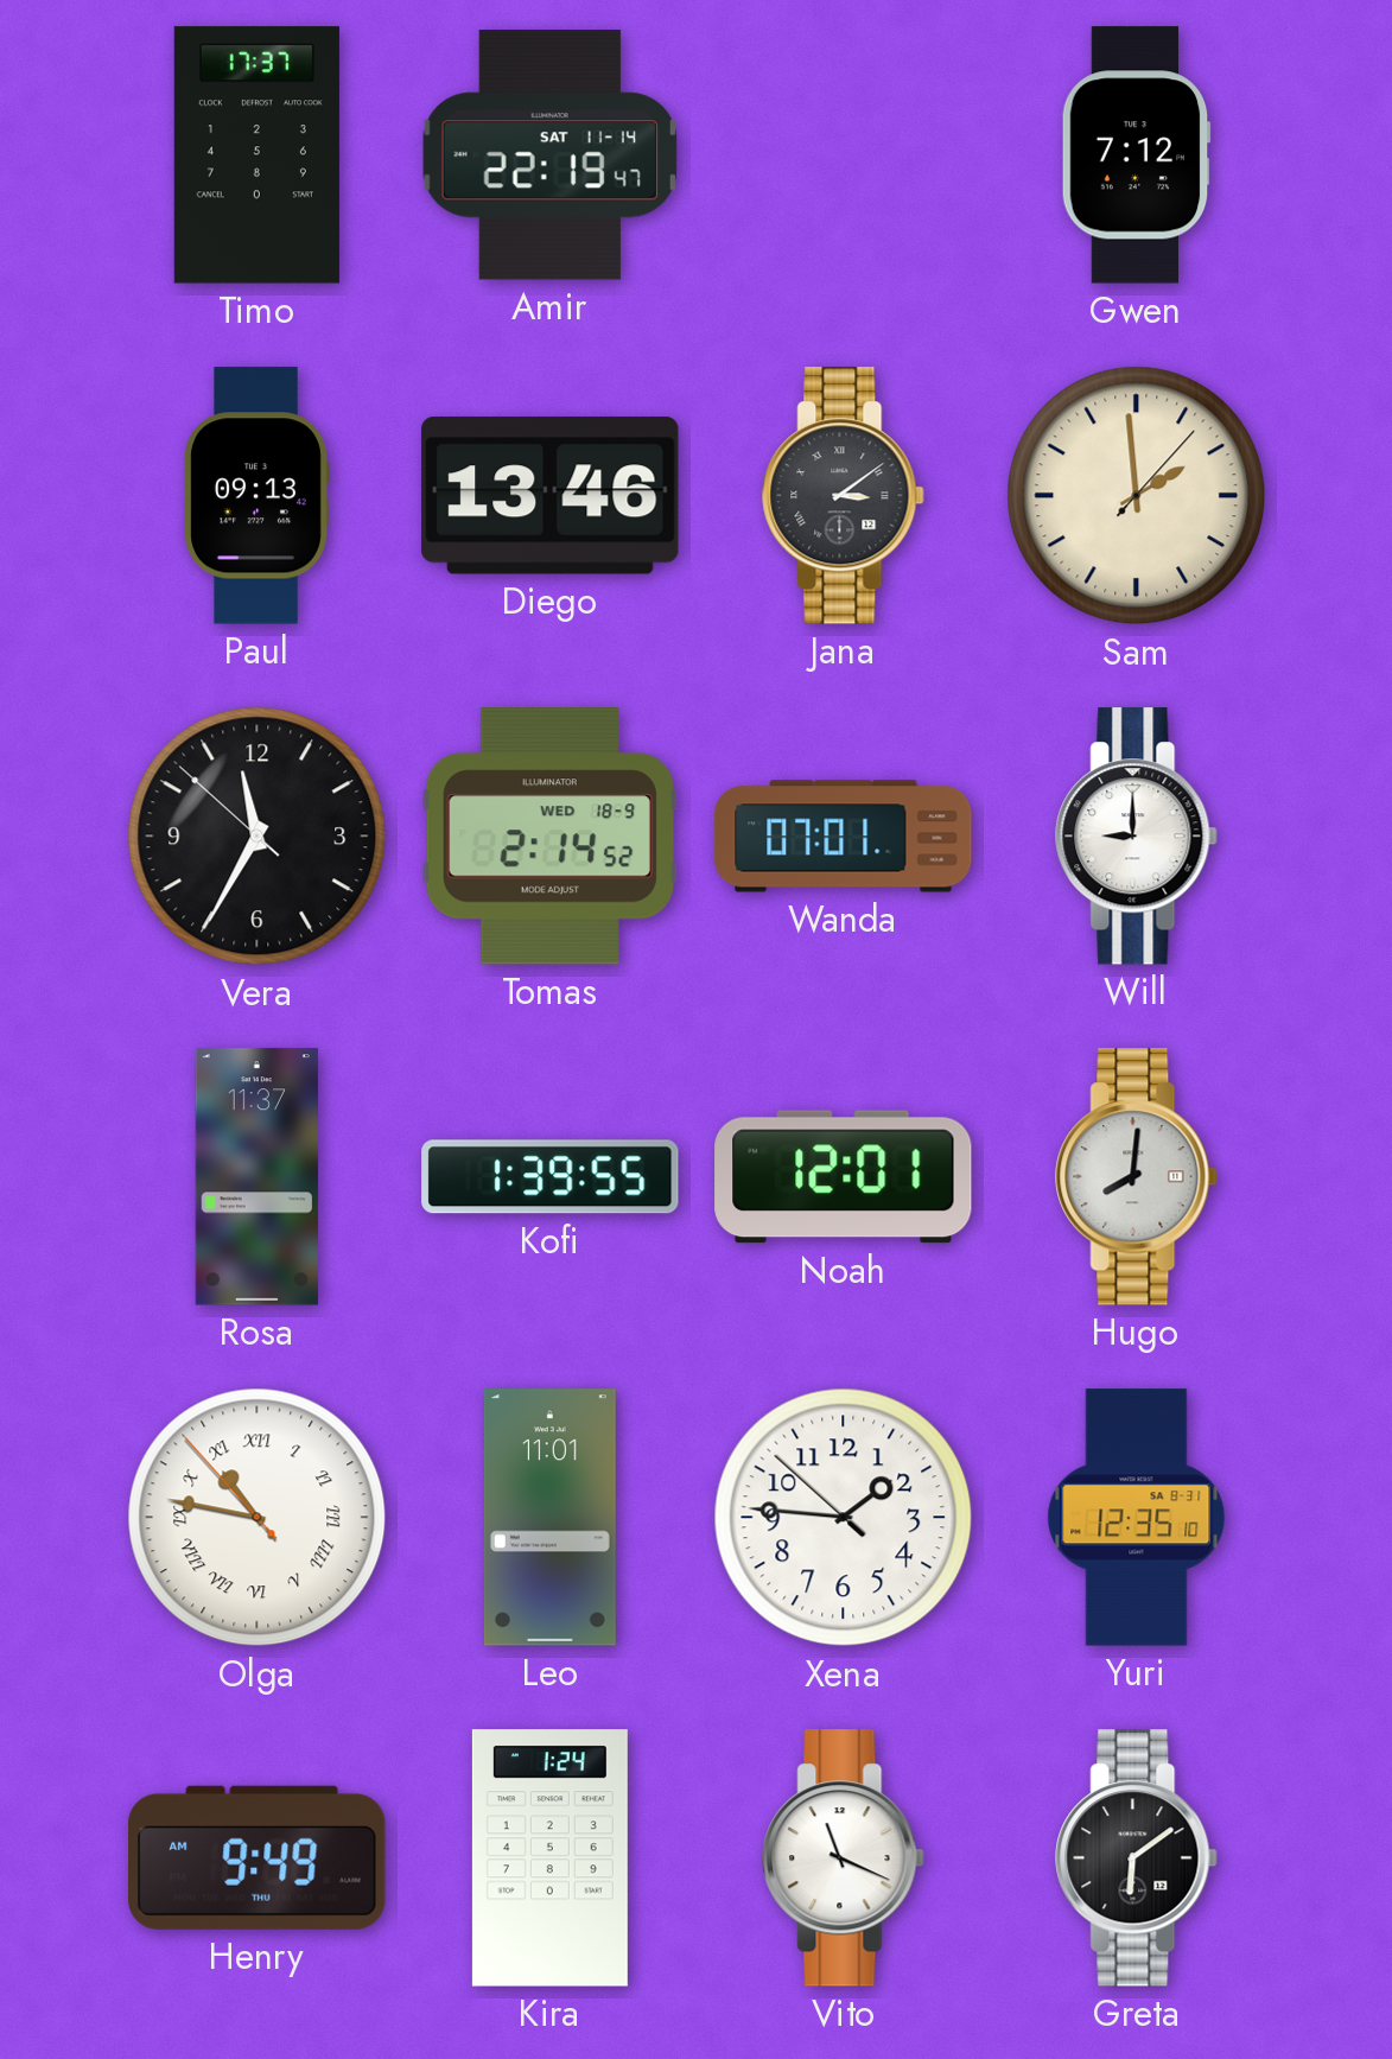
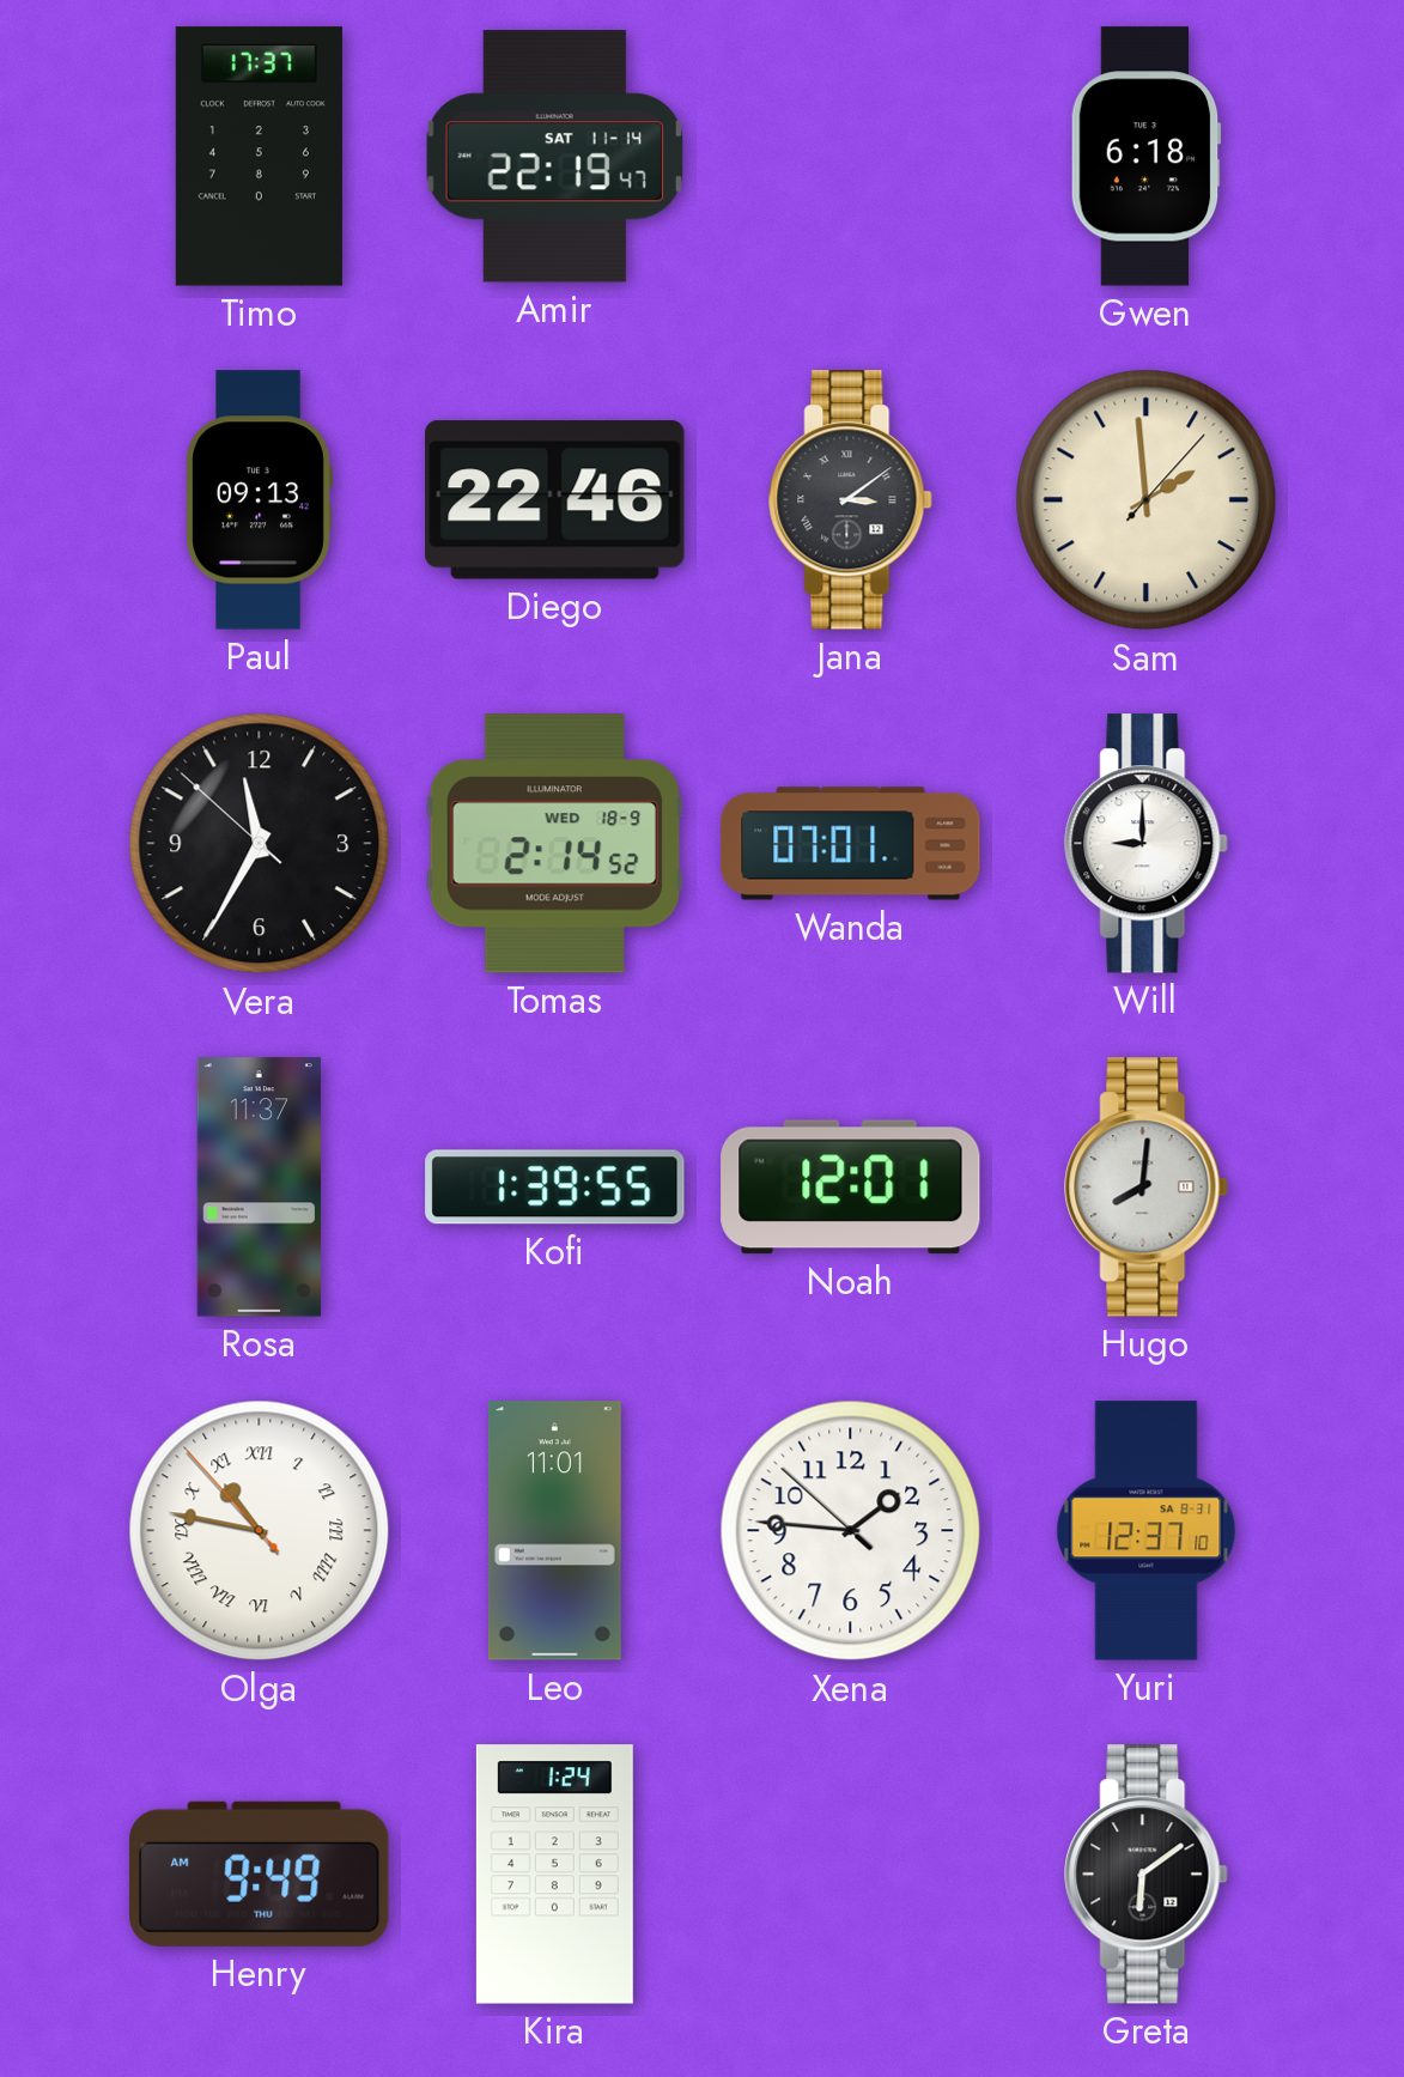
Gwen: 7:12 -> 6:18 (1145, 157)
Diego: 13:46 -> 22:46 (555, 500)
Yuri: 12:35 -> 12:37 (1147, 1531)
Vito: 11:19 -> none (844, 1858)
